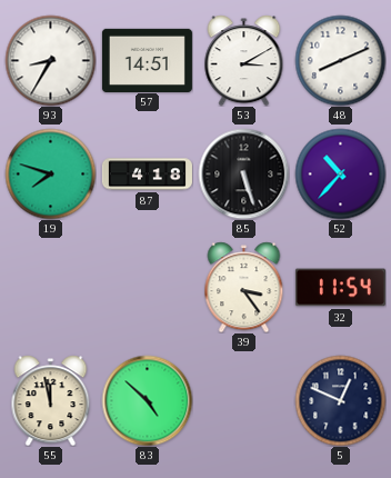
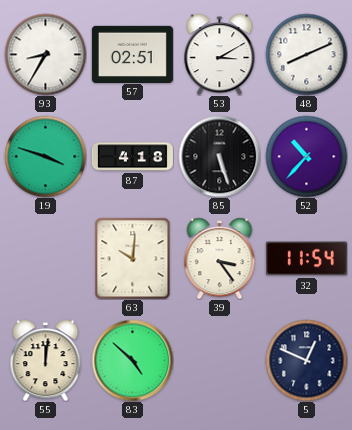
57: 14:51 -> 02:51 (132, 54)
19: 7:48 -> 3:48 (45, 156)
63: none -> 10:01 (133, 258)
55: 11:58 -> 12:01 (46, 360)
